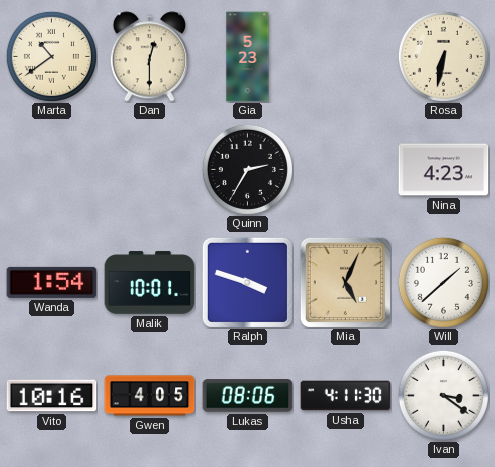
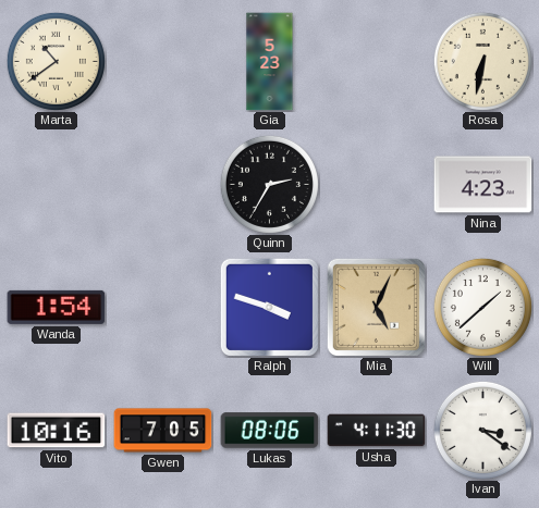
Dan: 12:30 -> none (149, 57)
Malik: 10:01 -> none (150, 283)
Gwen: 4:05 -> 7:05 (163, 431)
